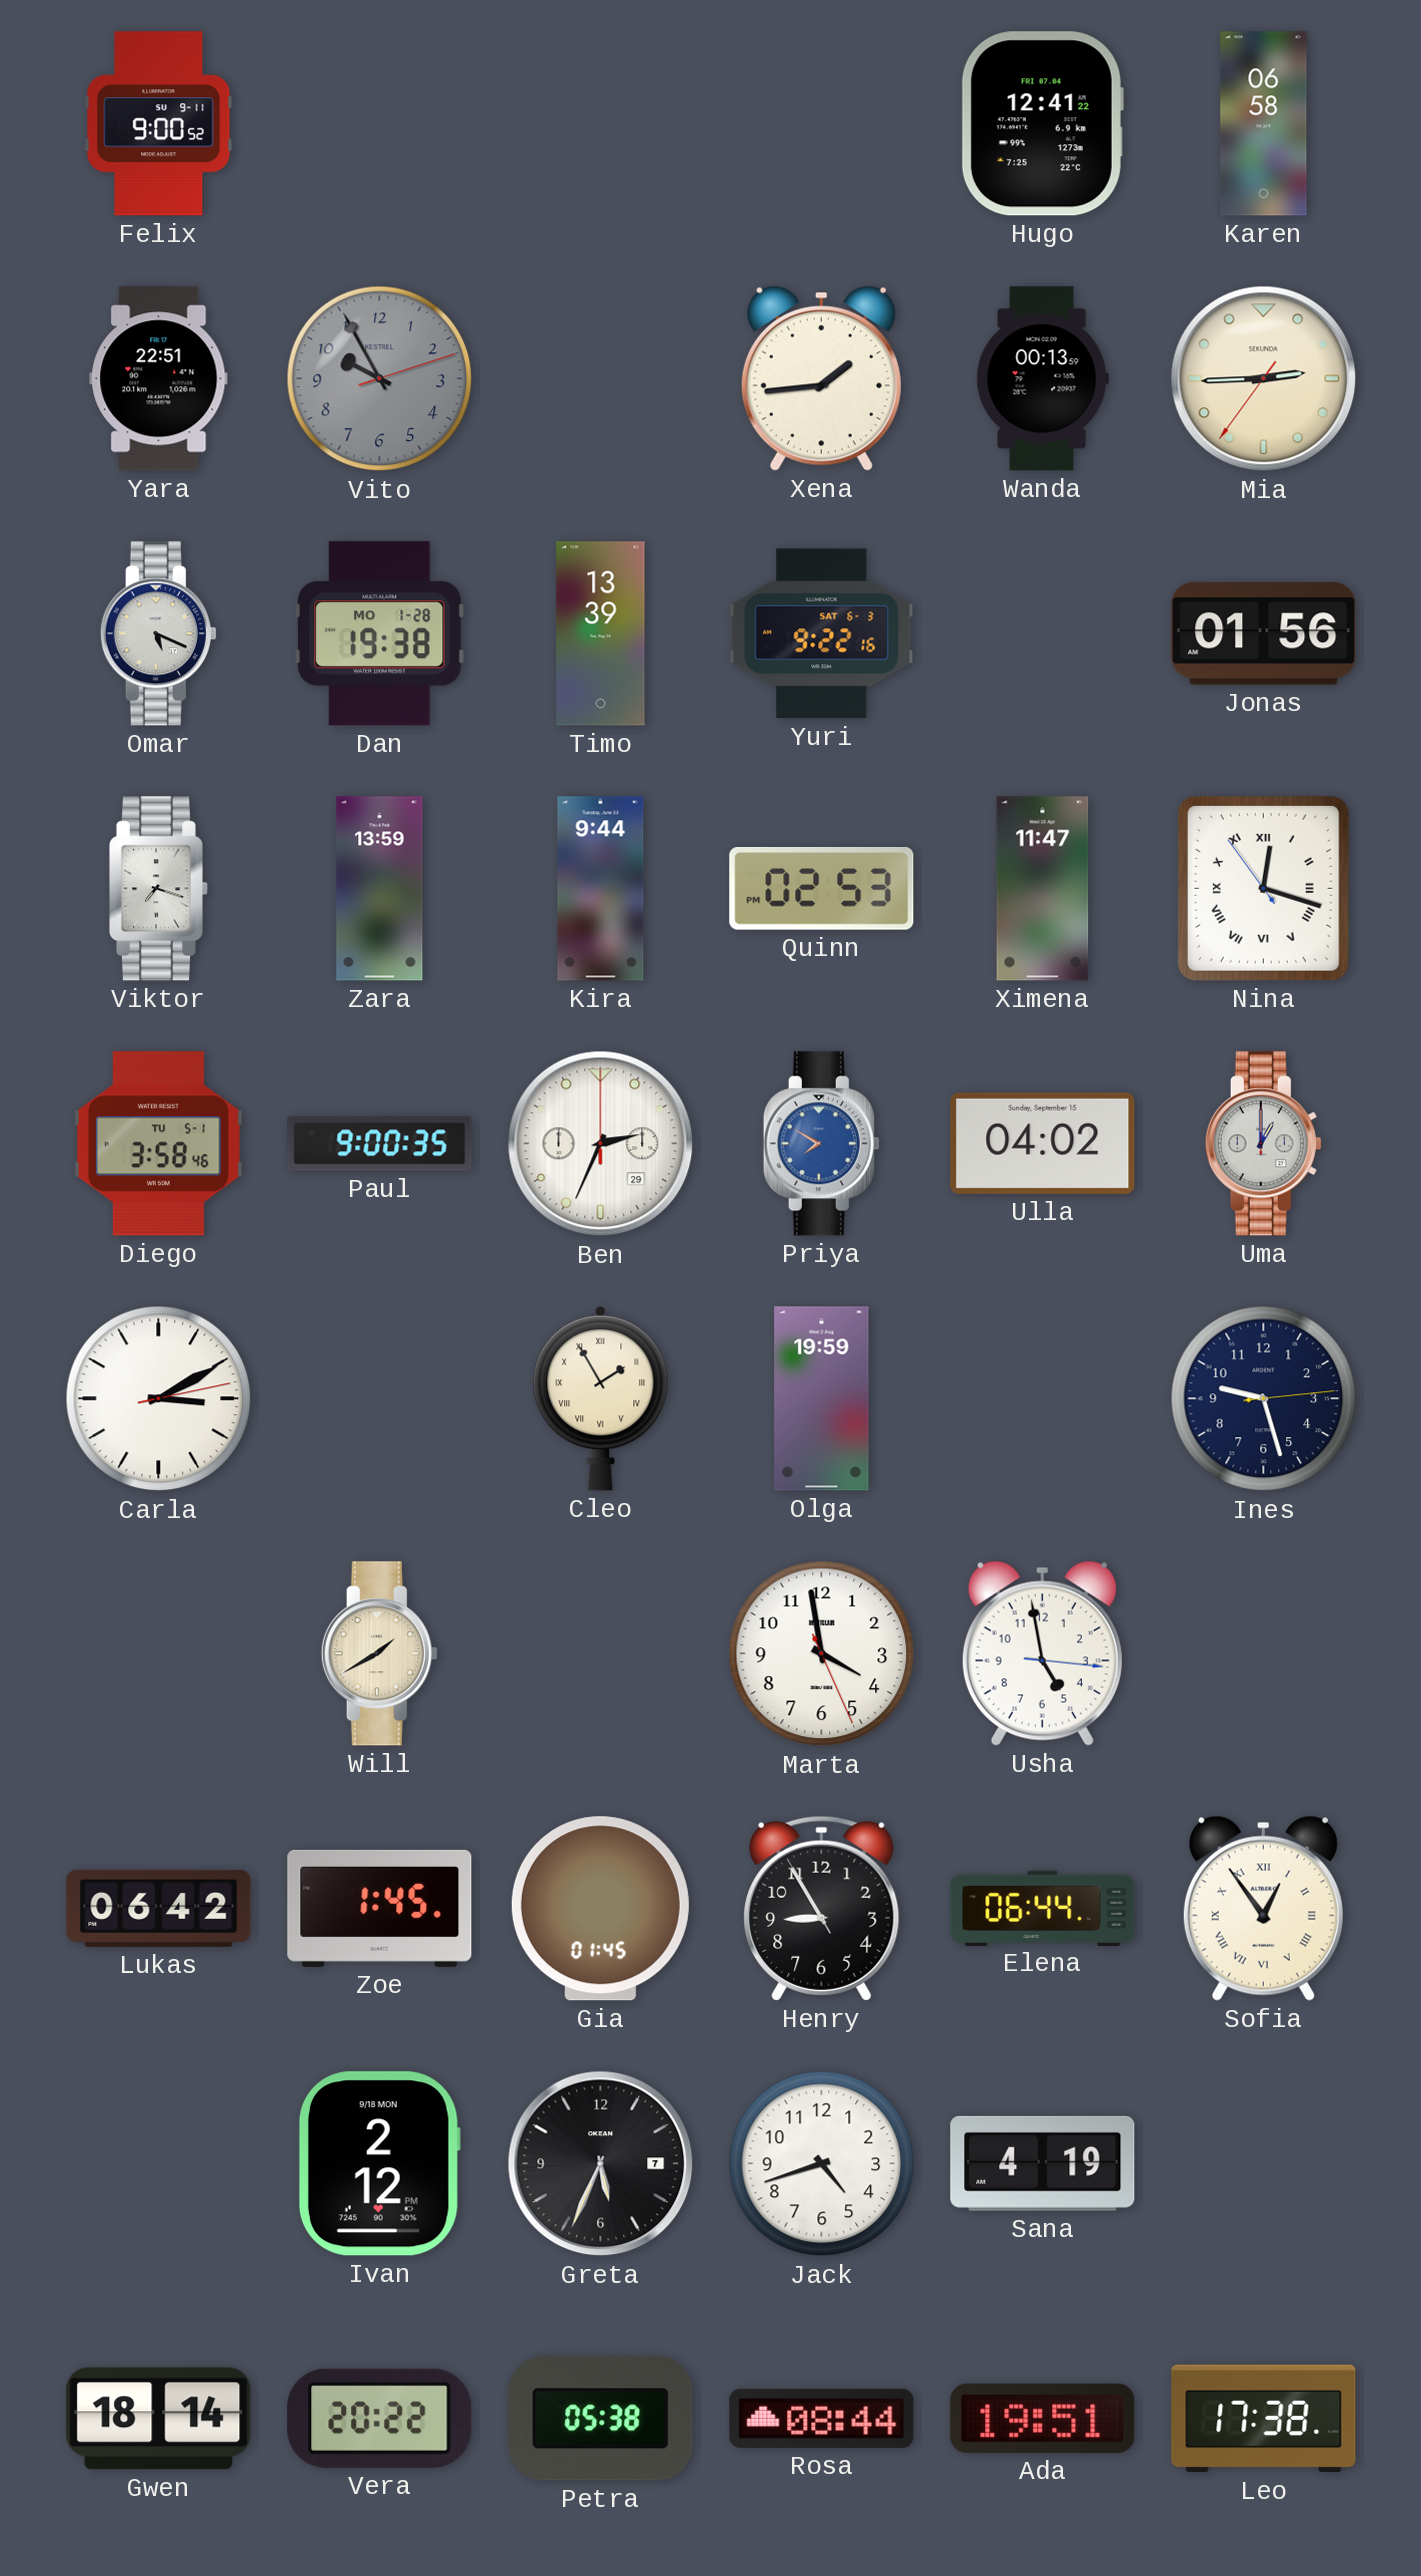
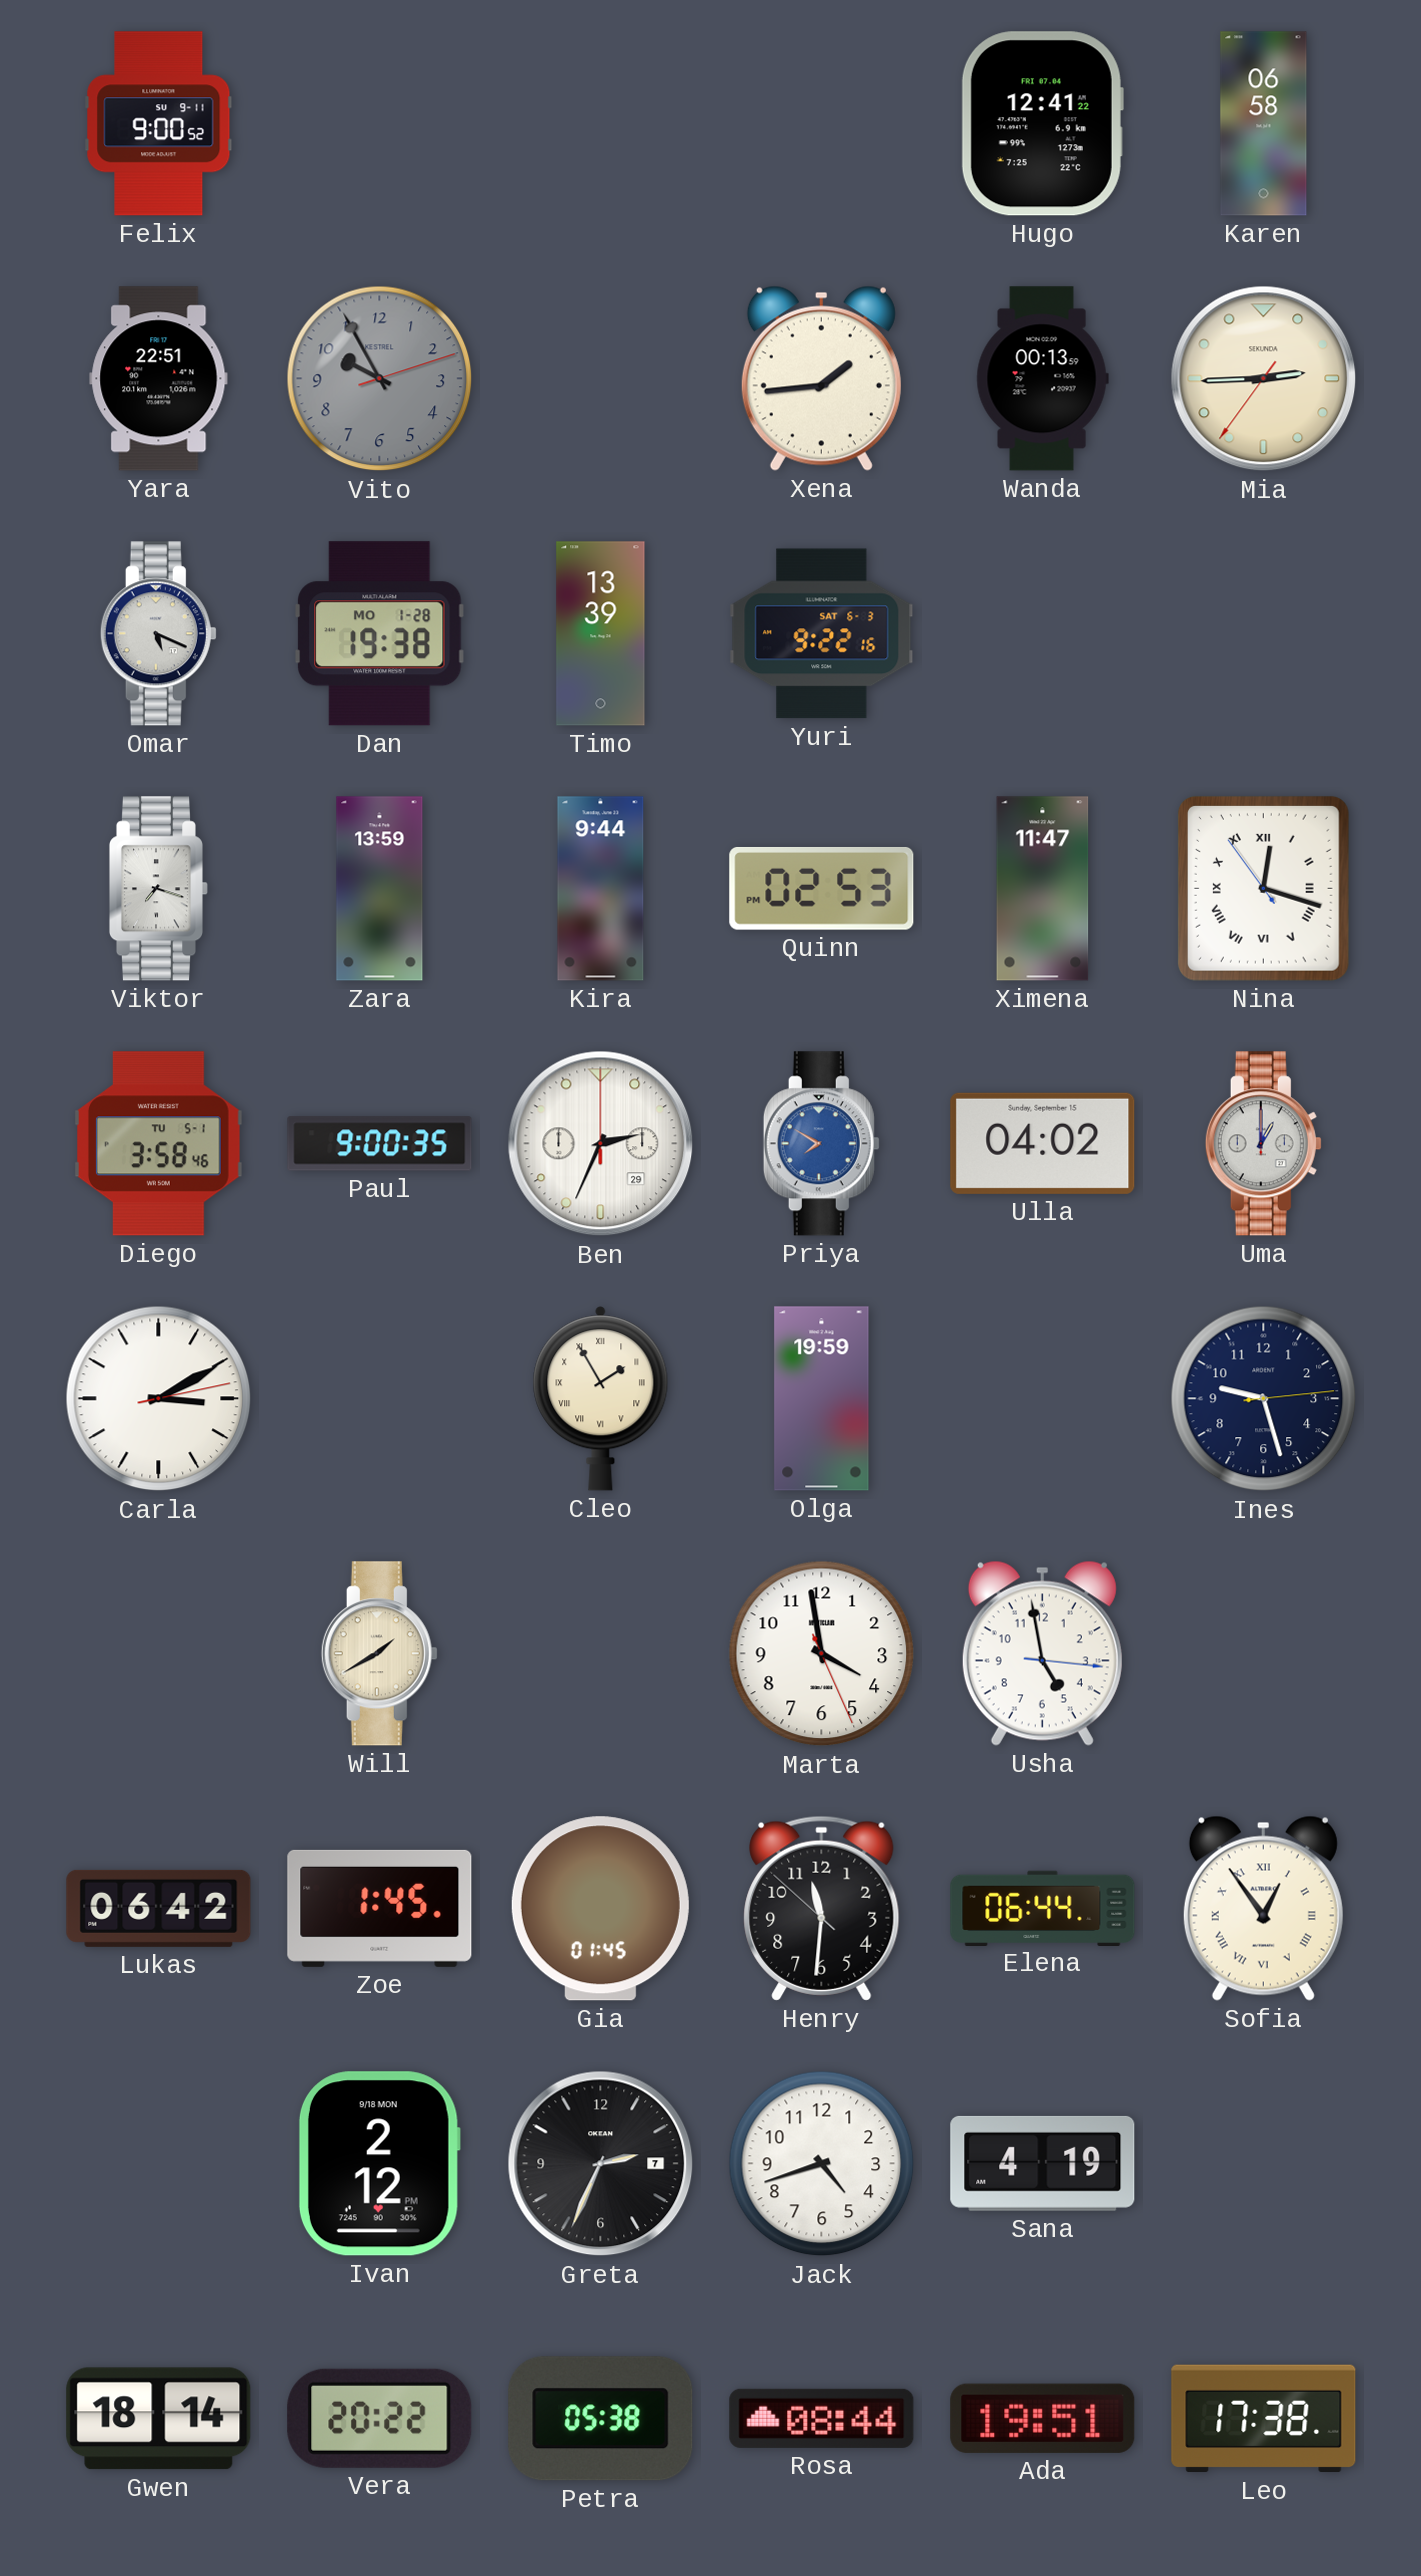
Jonas: 01:56 -> none (1264, 634)
Henry: 8:54 -> 11:30 (822, 1908)
Greta: 5:34 -> 2:34 (601, 2164)
